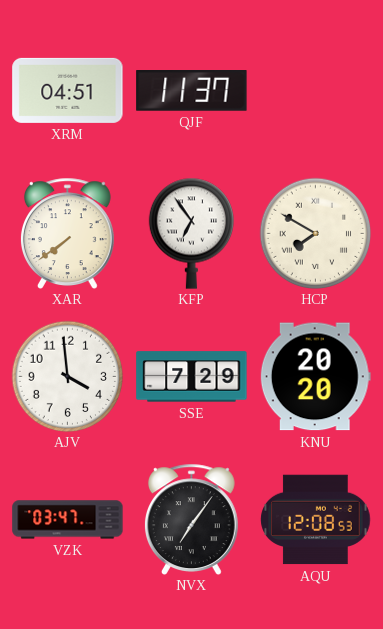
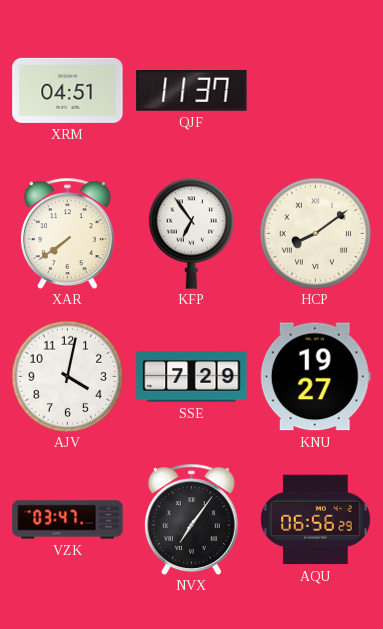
HCP: 7:50 -> 8:09 (315, 233)
AJV: 3:59 -> 4:02 (67, 376)
KNU: 20:20 -> 19:27 (315, 377)
AQU: 12:08 -> 06:56 (316, 520)
